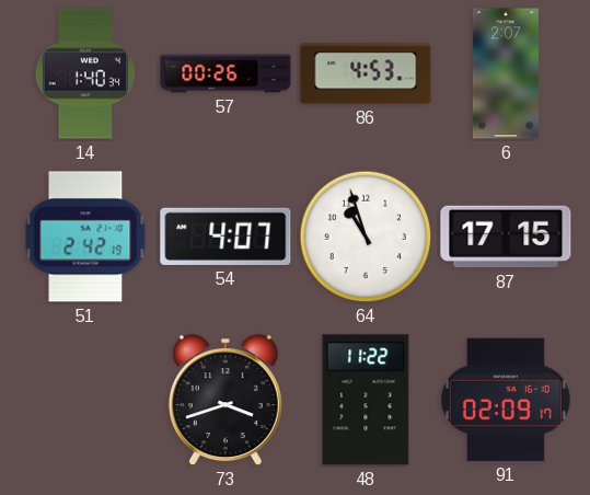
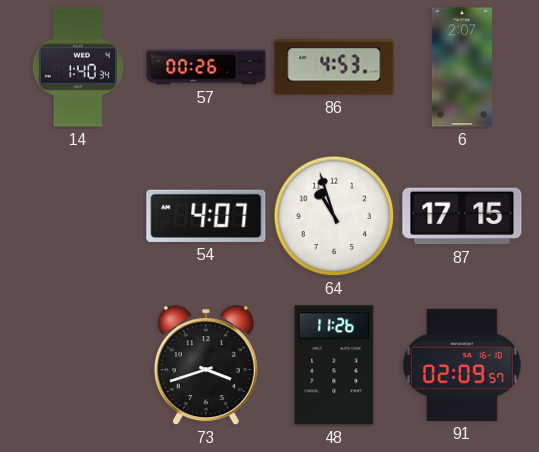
51: 2:42 -> none (85, 237)
48: 11:22 -> 11:26 (334, 365)
91: 02:09:17 -> 02:09:57 (462, 365)
